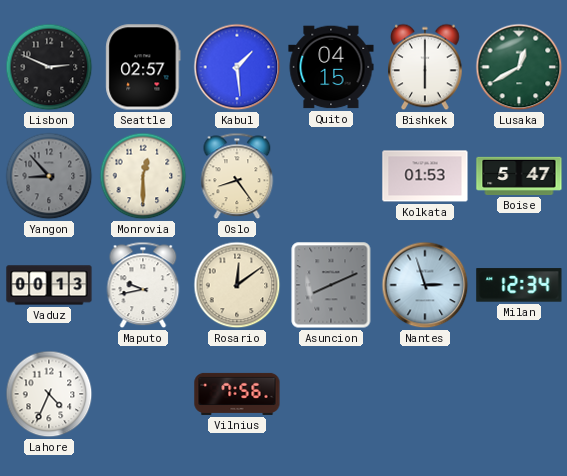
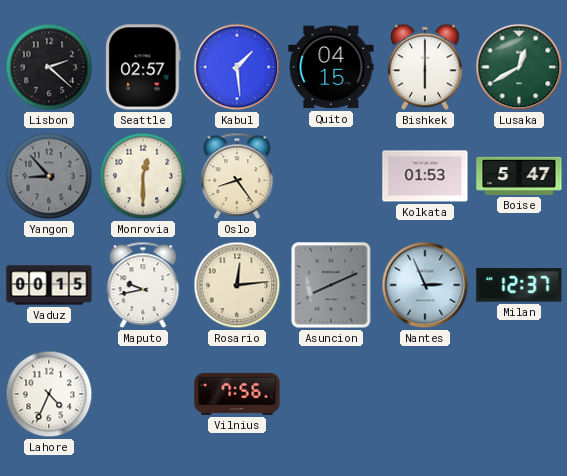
Lisbon: 2:49 -> 2:22 (49, 67)
Vaduz: 00:13 -> 00:15 (49, 285)
Rosario: 12:09 -> 12:14 (237, 285)
Nantes: 2:57 -> 2:56 (425, 285)
Milan: 12:34 -> 12:37 (519, 285)
